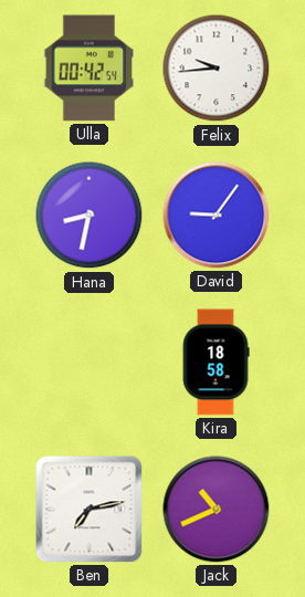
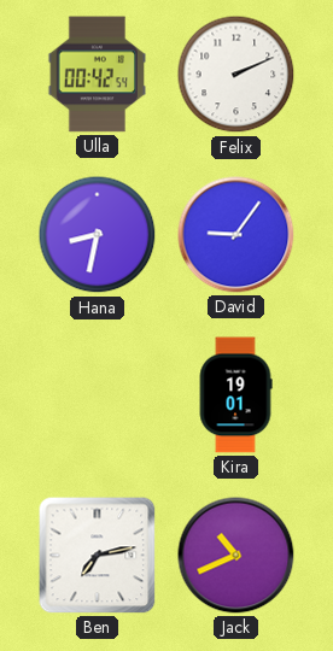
Felix: 9:44 -> 2:11 (236, 75)
Kira: 18:58 -> 19:01 (235, 395)
